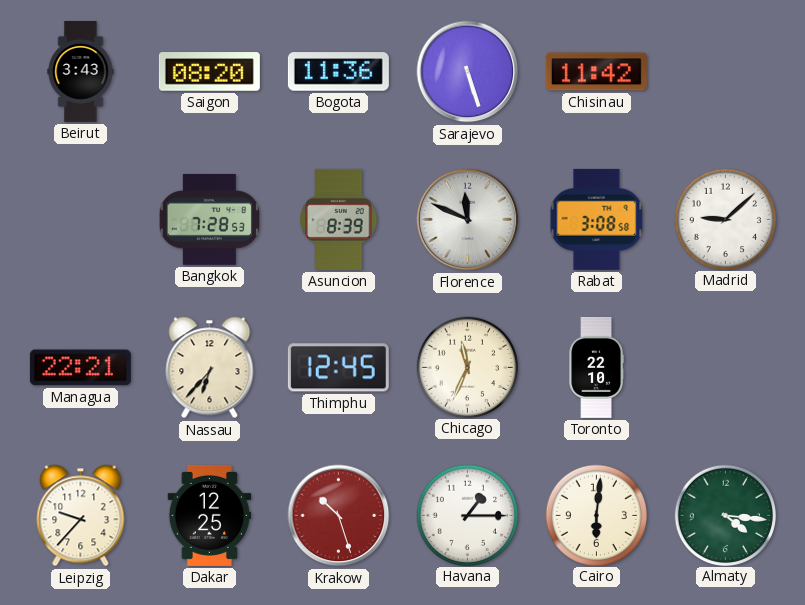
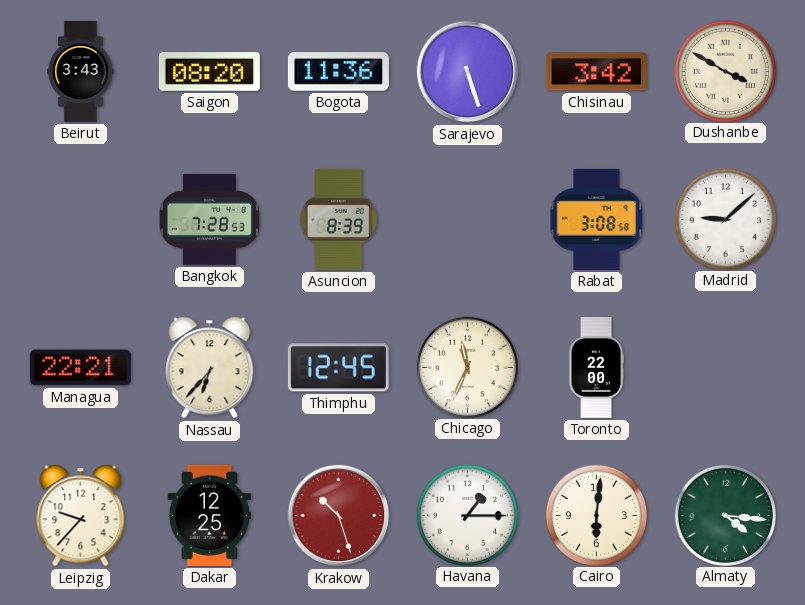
Chisinau: 11:42 -> 3:42 (596, 72)
Dushanbe: none -> 3:50 (725, 71)
Florence: 11:49 -> none (468, 220)
Toronto: 22:10 -> 22:00 (596, 367)
